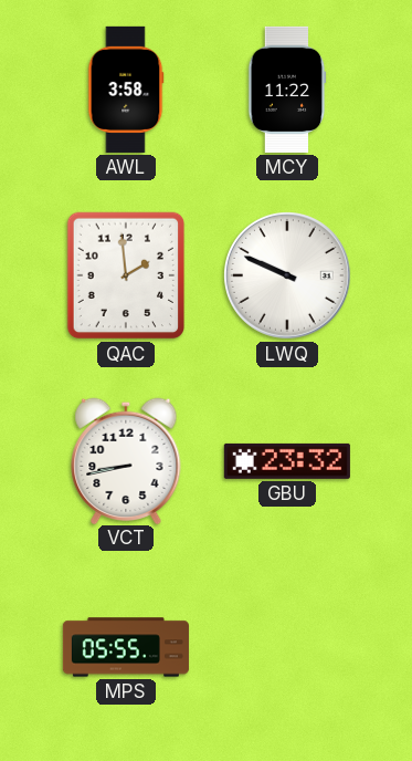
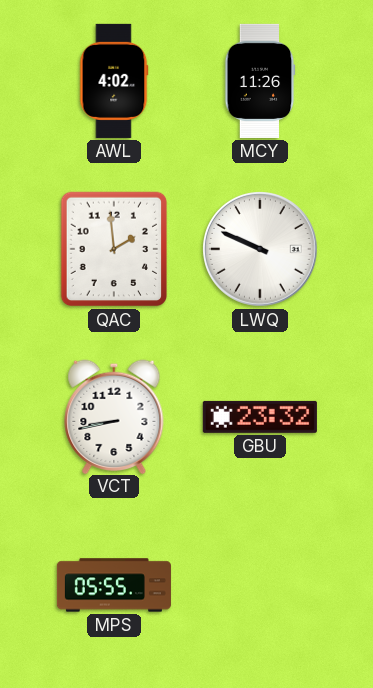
AWL: 3:58 -> 4:02 (114, 81)
MCY: 11:22 -> 11:26 (260, 81)
